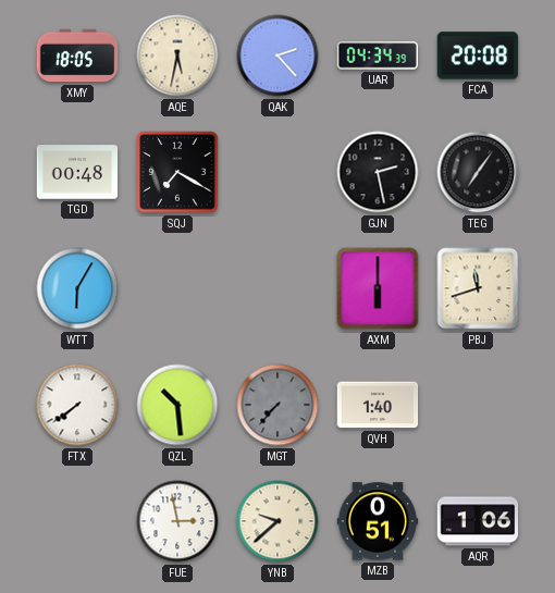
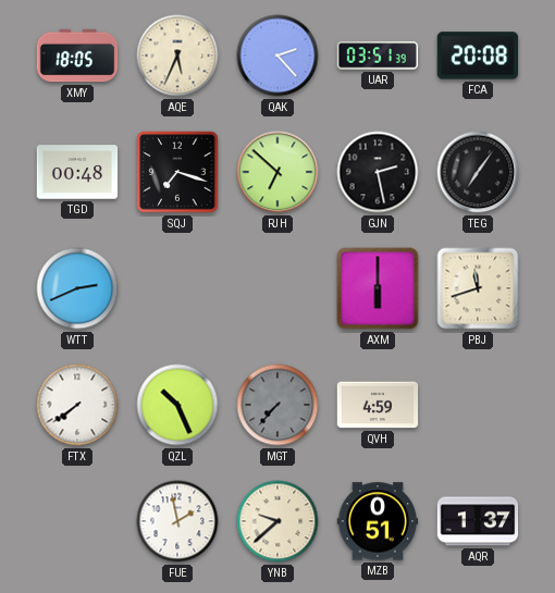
AQE: 5:32 -> 5:34 (177, 55)
UAR: 04:34 -> 03:51 (378, 55)
SQJ: 7:20 -> 7:18 (177, 172)
RJH: none -> 6:52 (277, 172)
WTT: 6:05 -> 2:41 (77, 288)
QZL: 10:29 -> 10:26 (177, 405)
QVH: 1:40 -> 4:59 (378, 405)
FUE: 2:58 -> 1:58 (177, 521)
AQR: 1:06 -> 1:37 (478, 521)
